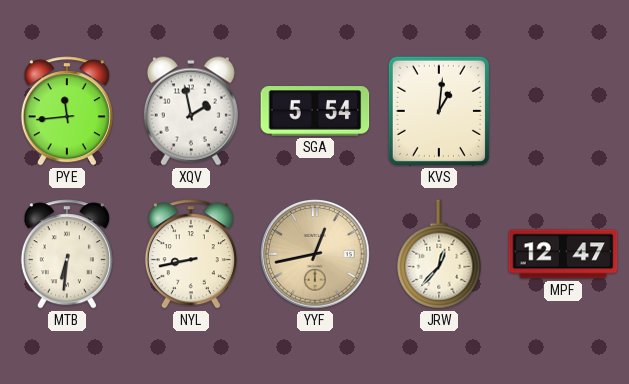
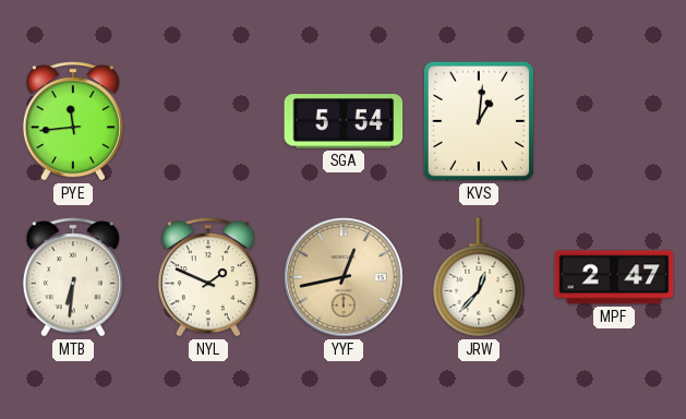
XQV: 1:58 -> none (191, 111)
NYL: 8:43 -> 1:49 (208, 277)
MPF: 12:47 -> 2:47 (614, 277)
